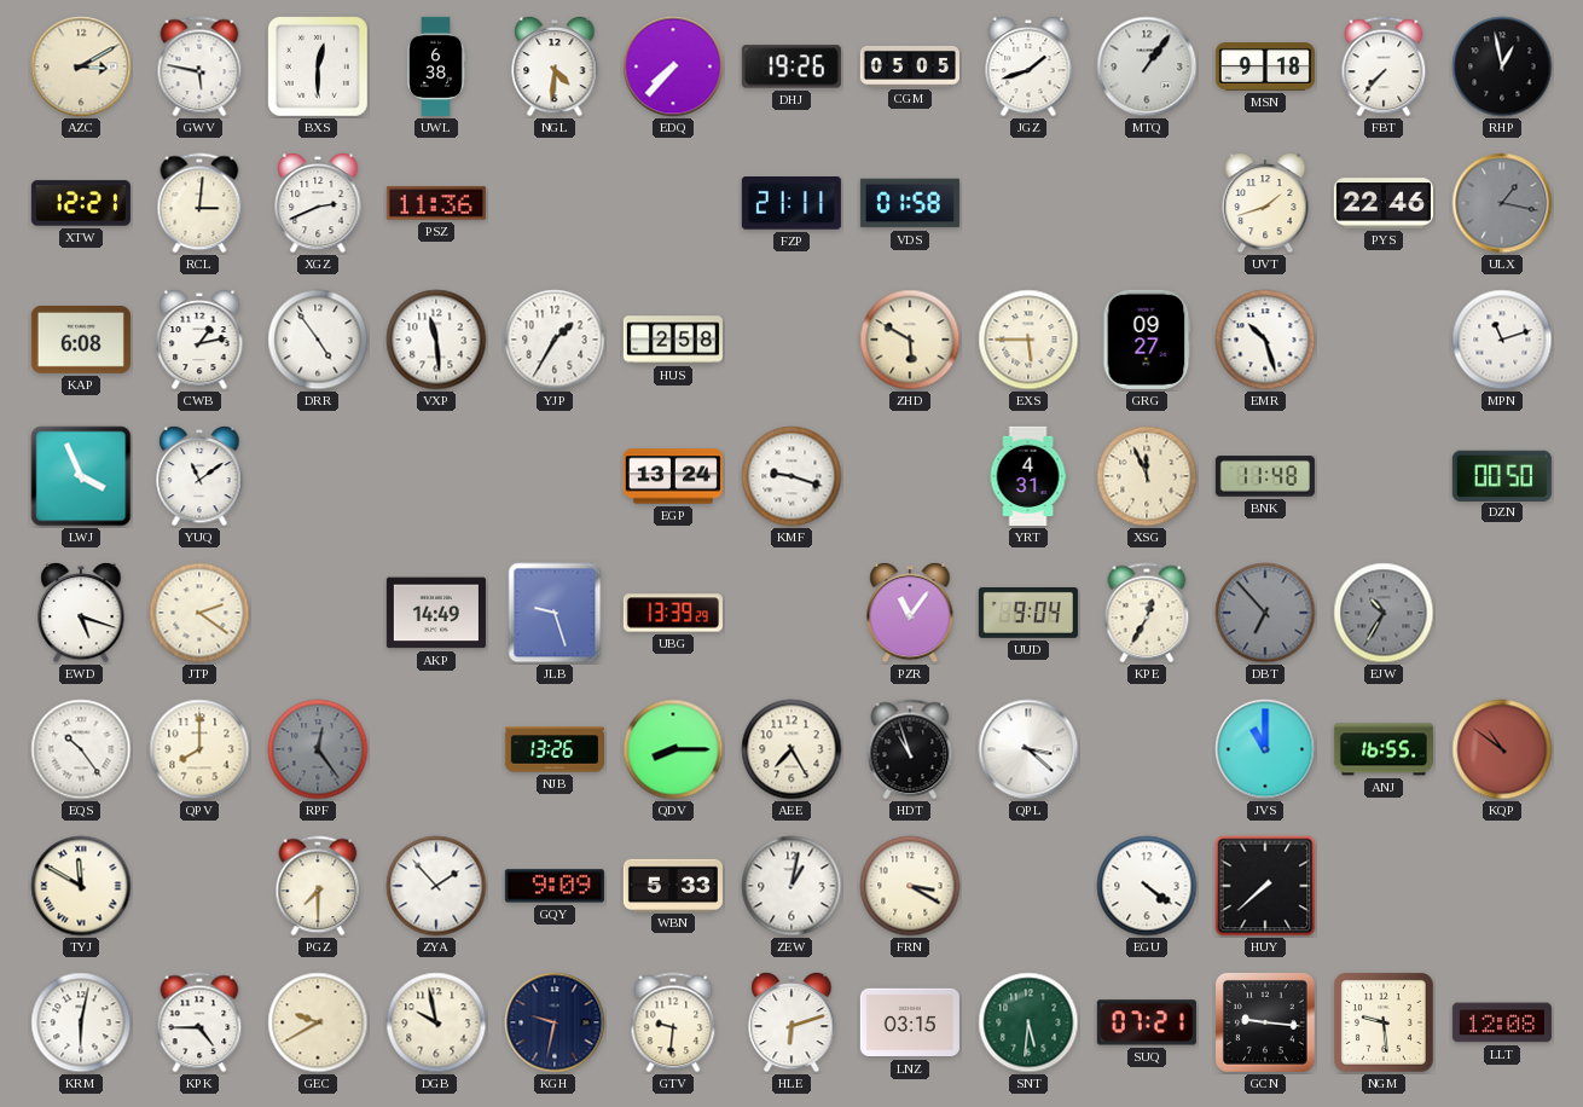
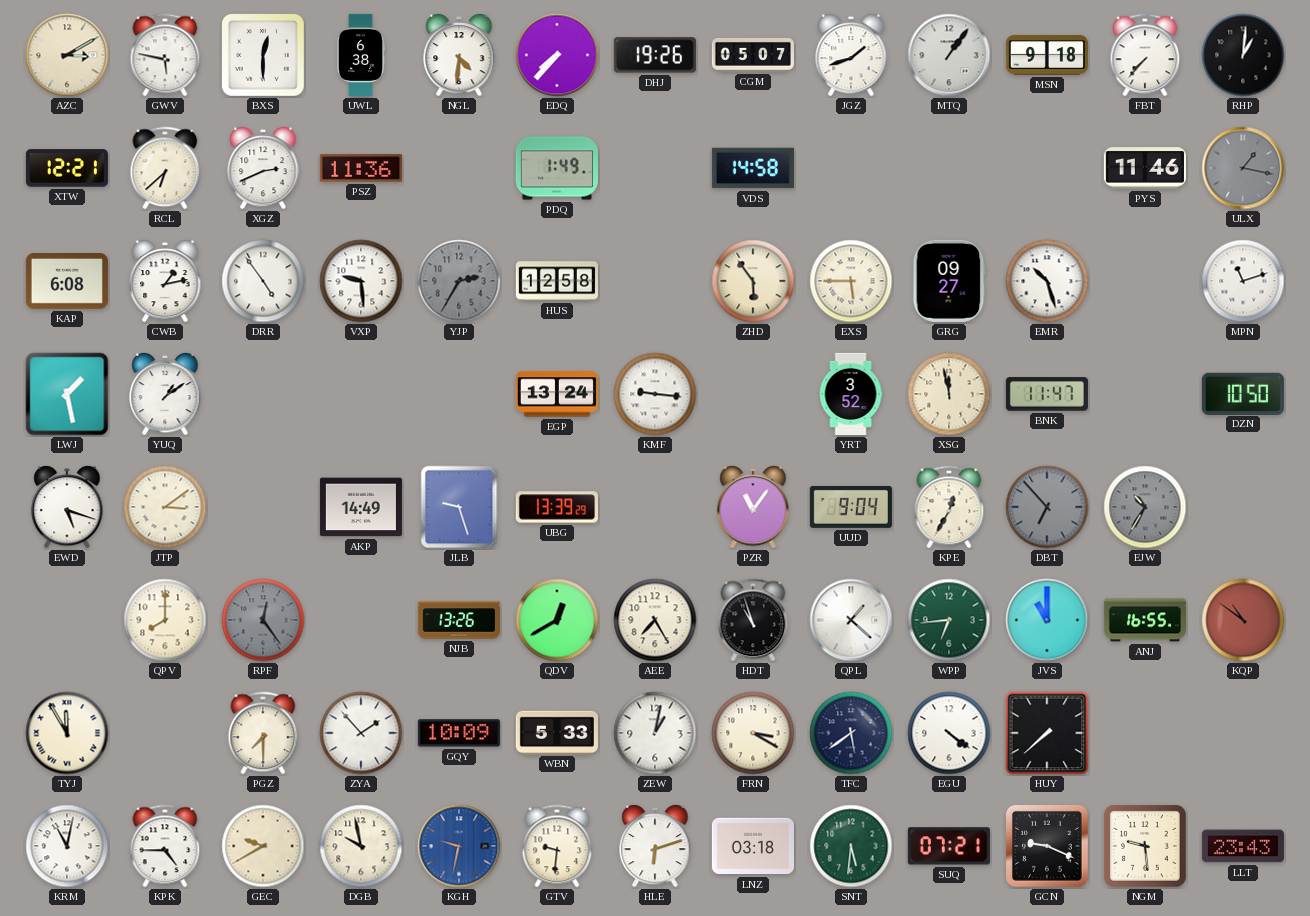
CGM: 05:05 -> 05:07 (753, 55)
RHP: 12:58 -> 1:01 (1243, 55)
RCL: 3:01 -> 6:38 (165, 168)
PDQ: none -> 1:49 (557, 168)
FZP: 21:11 -> none (791, 204)
VDS: 01:58 -> 14:58 (753, 168)
UVT: 1:42 -> none (1265, 203)
PYS: 22:46 -> 11:46 (1145, 168)
VXP: 11:29 -> 9:29 (361, 281)
YJP: 1:35 -> 2:35 (459, 281)
YJP dial: white -> grey (459, 281)
HUS: 2:58 -> 12:58 (557, 281)
ZHD: 5:50 -> 5:54 (753, 281)
LWJ: 3:56 -> 1:28 (67, 394)
YUQ: 11:09 -> 1:09 (165, 394)
KMF: 9:18 -> 9:16 (655, 394)
YRT: 4:31 -> 3:52 (851, 394)
XSG: 11:56 -> 11:58 (949, 394)
BNK: 11:48 -> 11:47 (1047, 394)
DZN: 00:50 -> 10:50 (1243, 393)
JTP: 2:21 -> 3:09 (165, 507)
EQS: 10:24 -> none (81, 749)
QDV: 8:15 -> 12:40 (557, 620)
QPL: 3:22 -> 1:22 (851, 620)
WPP: none -> 6:44 (949, 620)
TYJ: 11:50 -> 11:55 (67, 733)
GQY: 9:09 -> 10:09 (459, 733)
TFC: none -> 5:39 (851, 733)
KRM: 6:02 -> 11:02 (67, 846)
KGH dial: navy -> blue (459, 846)
LNZ: 03:15 -> 03:18 (753, 846)
GCN: 9:16 -> 9:19 (1048, 847)
LLT: 12:08 -> 23:43 (1243, 846)
